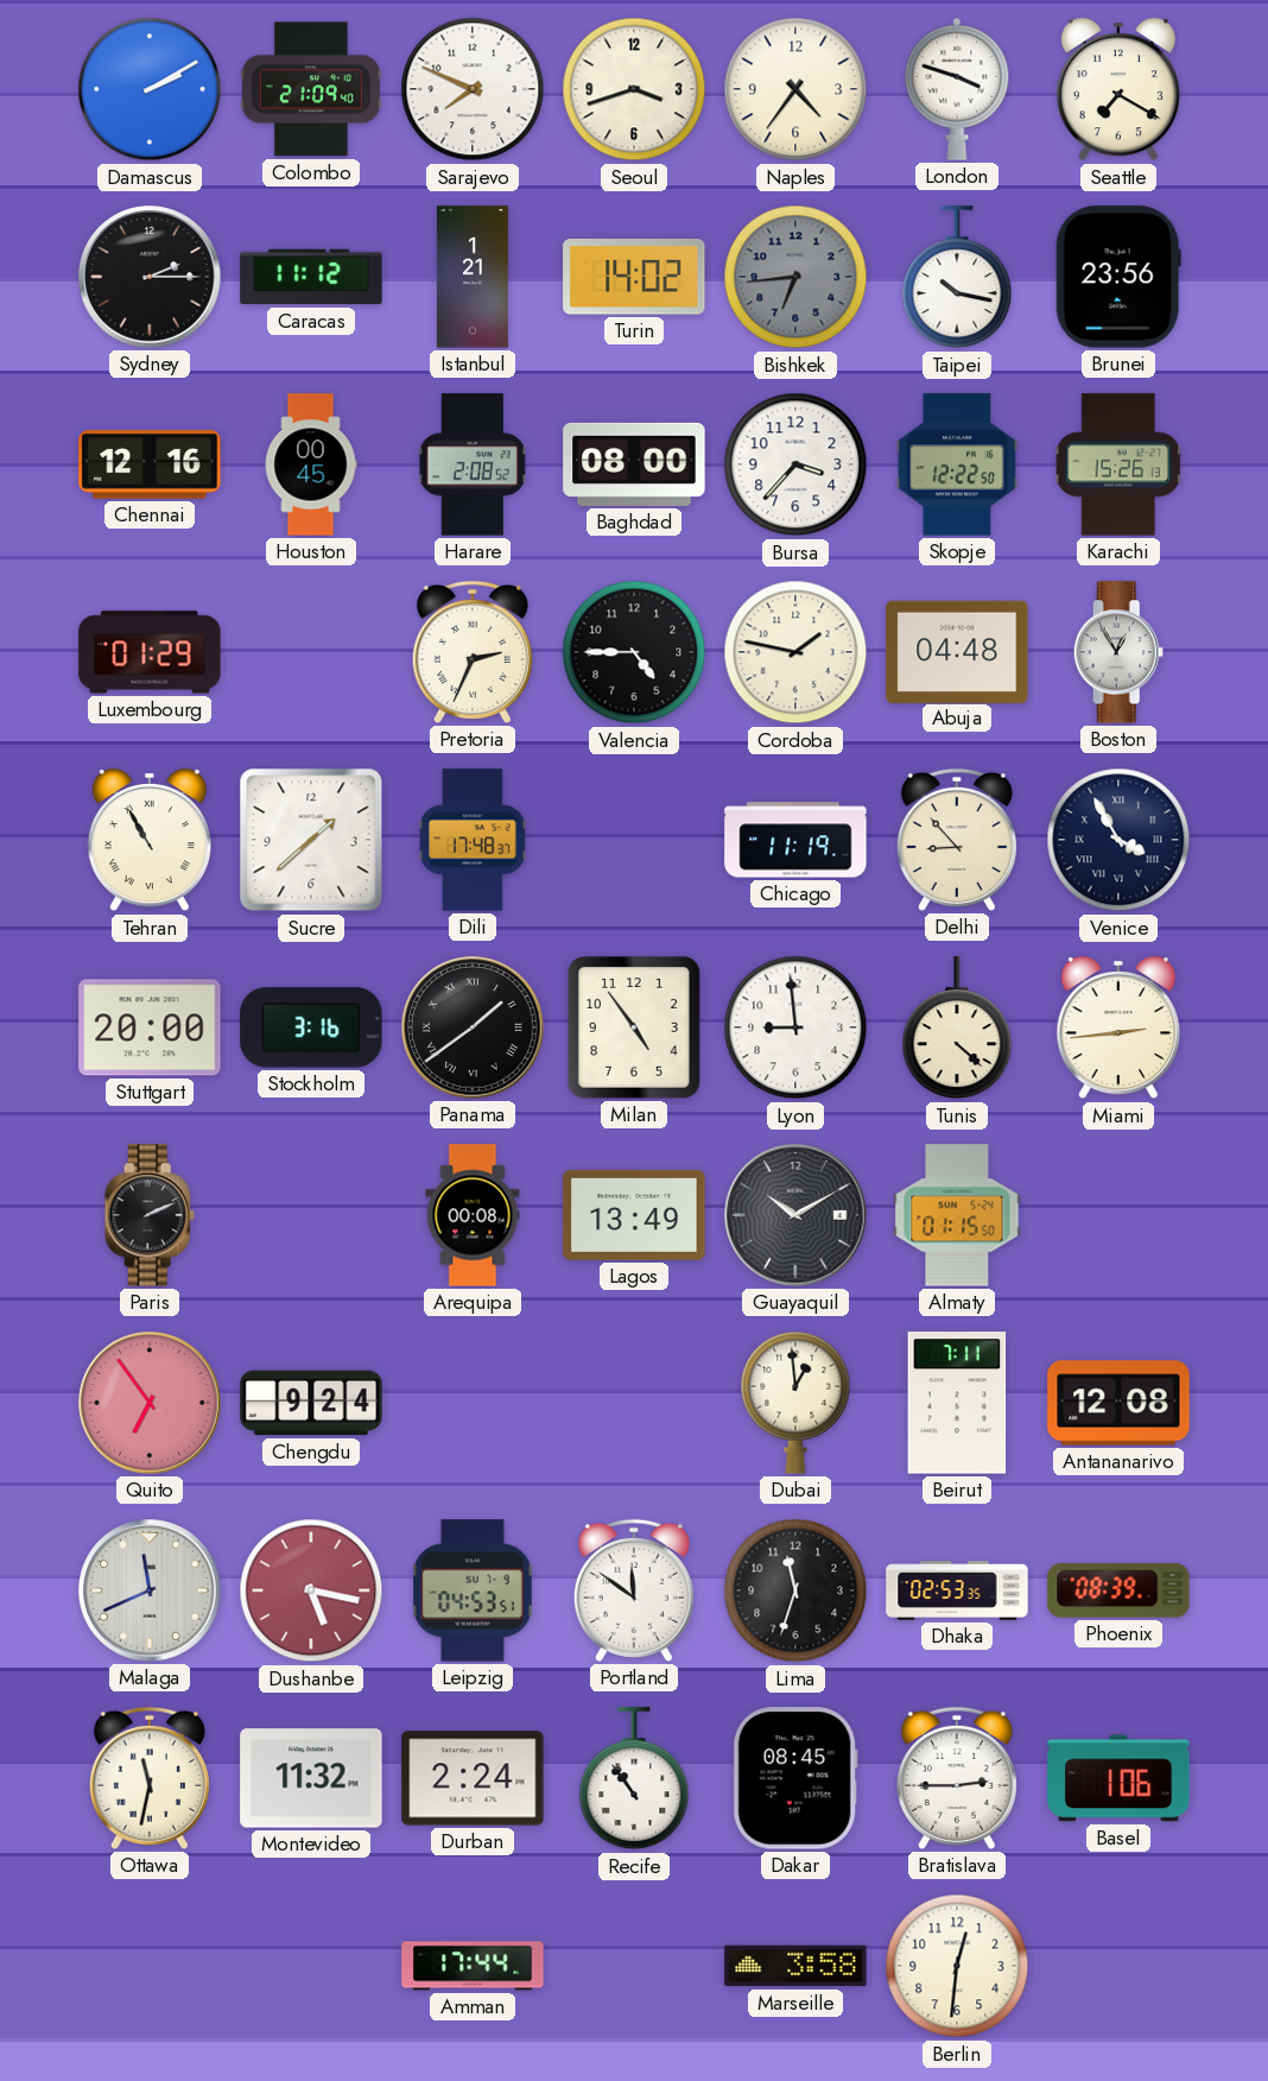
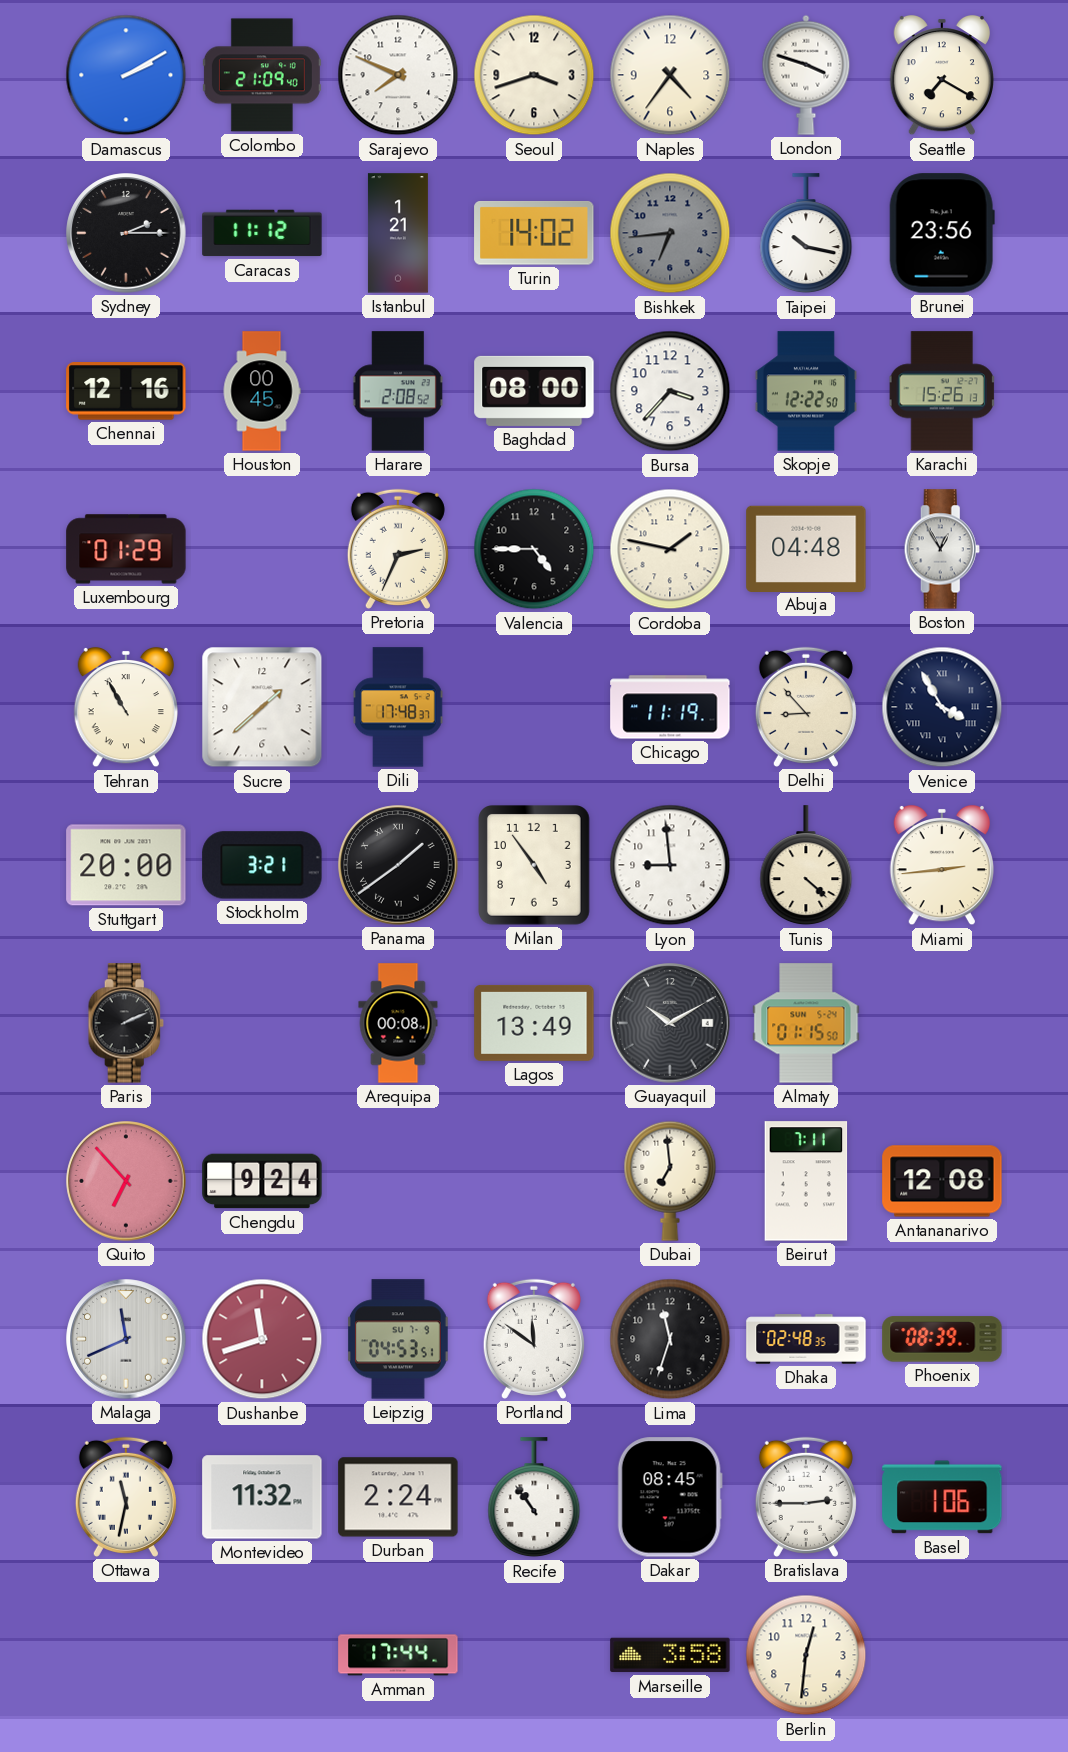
Stockholm: 3:16 -> 3:21 (262, 865)
Quito: 6:54 -> 6:53 (126, 1181)
Dubai: 12:59 -> 6:59 (670, 1181)
Dushanbe: 5:17 -> 11:42 (262, 1339)
Dhaka: 02:53 -> 02:48 (806, 1339)
